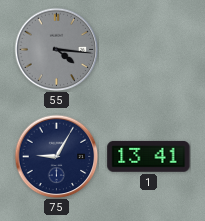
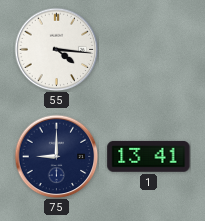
55 dial: grey -> white (56, 49)
75: 9:05 -> 9:00 (56, 156)
